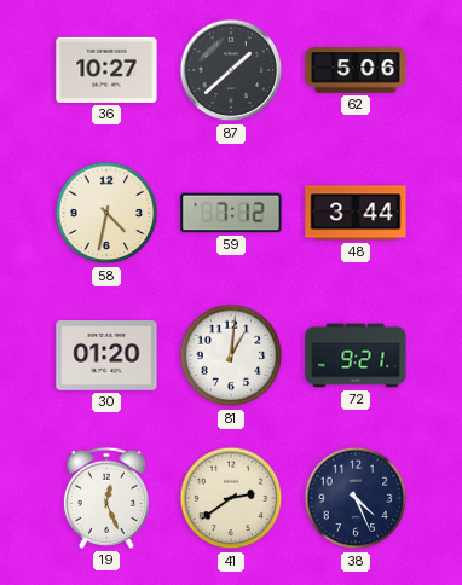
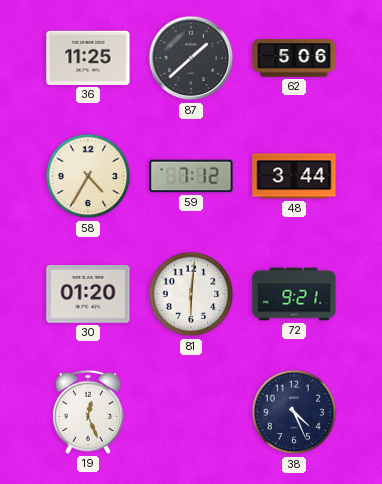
36: 10:27 -> 11:25 (88, 58)
58: 4:32 -> 4:35 (88, 176)
81: 1:01 -> 6:01 (191, 294)
41: 2:39 -> none (231, 498)
